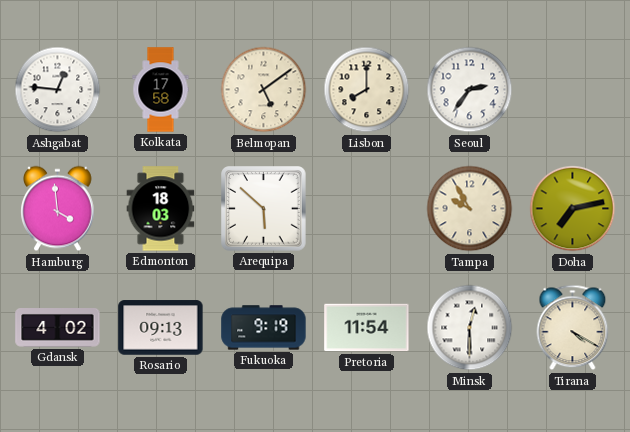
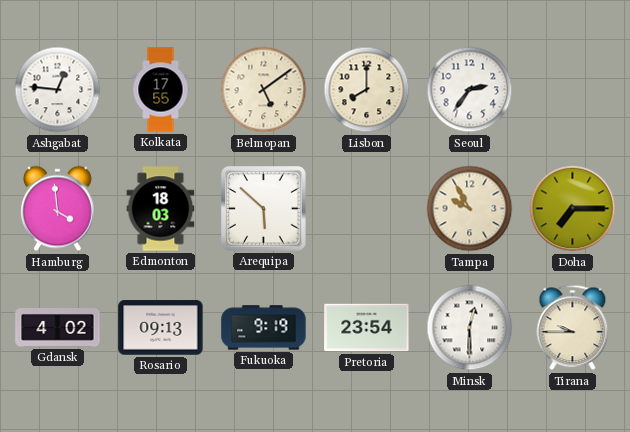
Kolkata: 17:58 -> 17:55 (161, 90)
Doha: 7:13 -> 7:15 (573, 209)
Pretoria: 11:54 -> 23:54 (367, 328)
Tirana: 4:20 -> 9:45 (573, 328)
